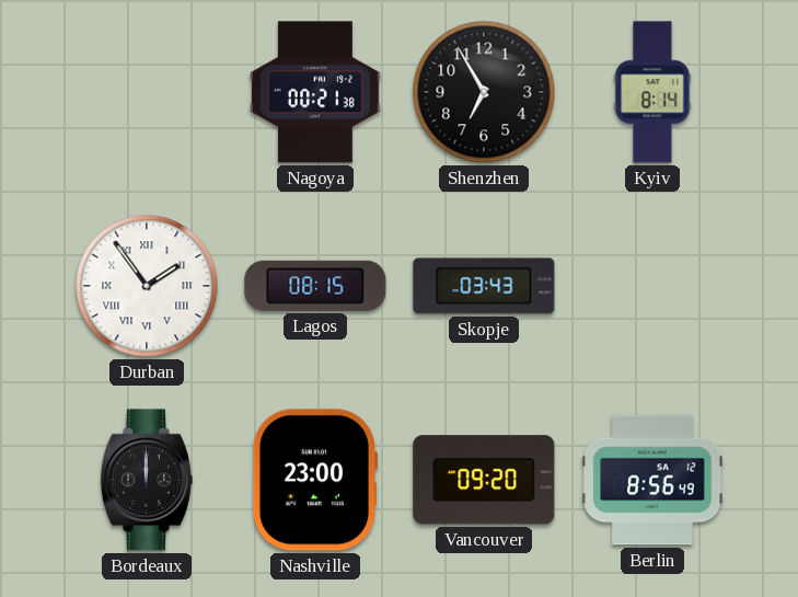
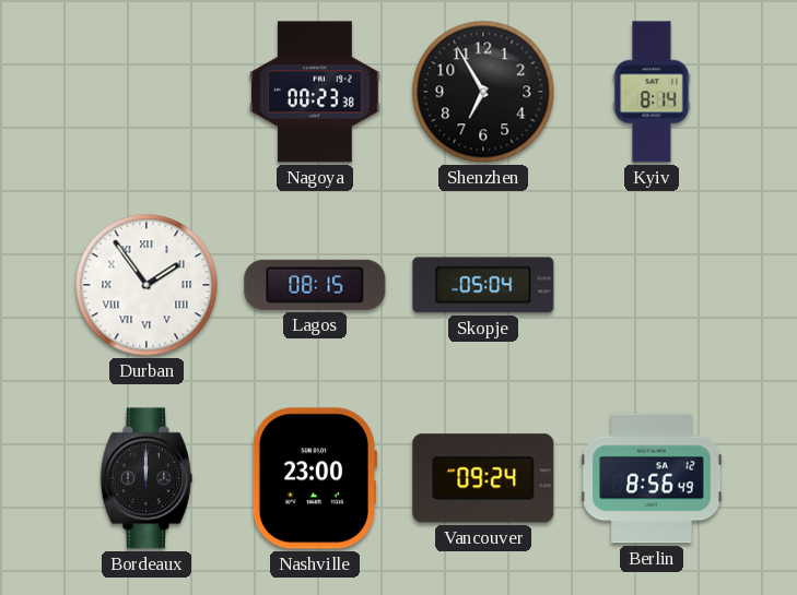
Nagoya: 00:21 -> 00:23 (315, 92)
Skopje: 03:43 -> 05:04 (483, 285)
Vancouver: 09:20 -> 09:24 (483, 478)
